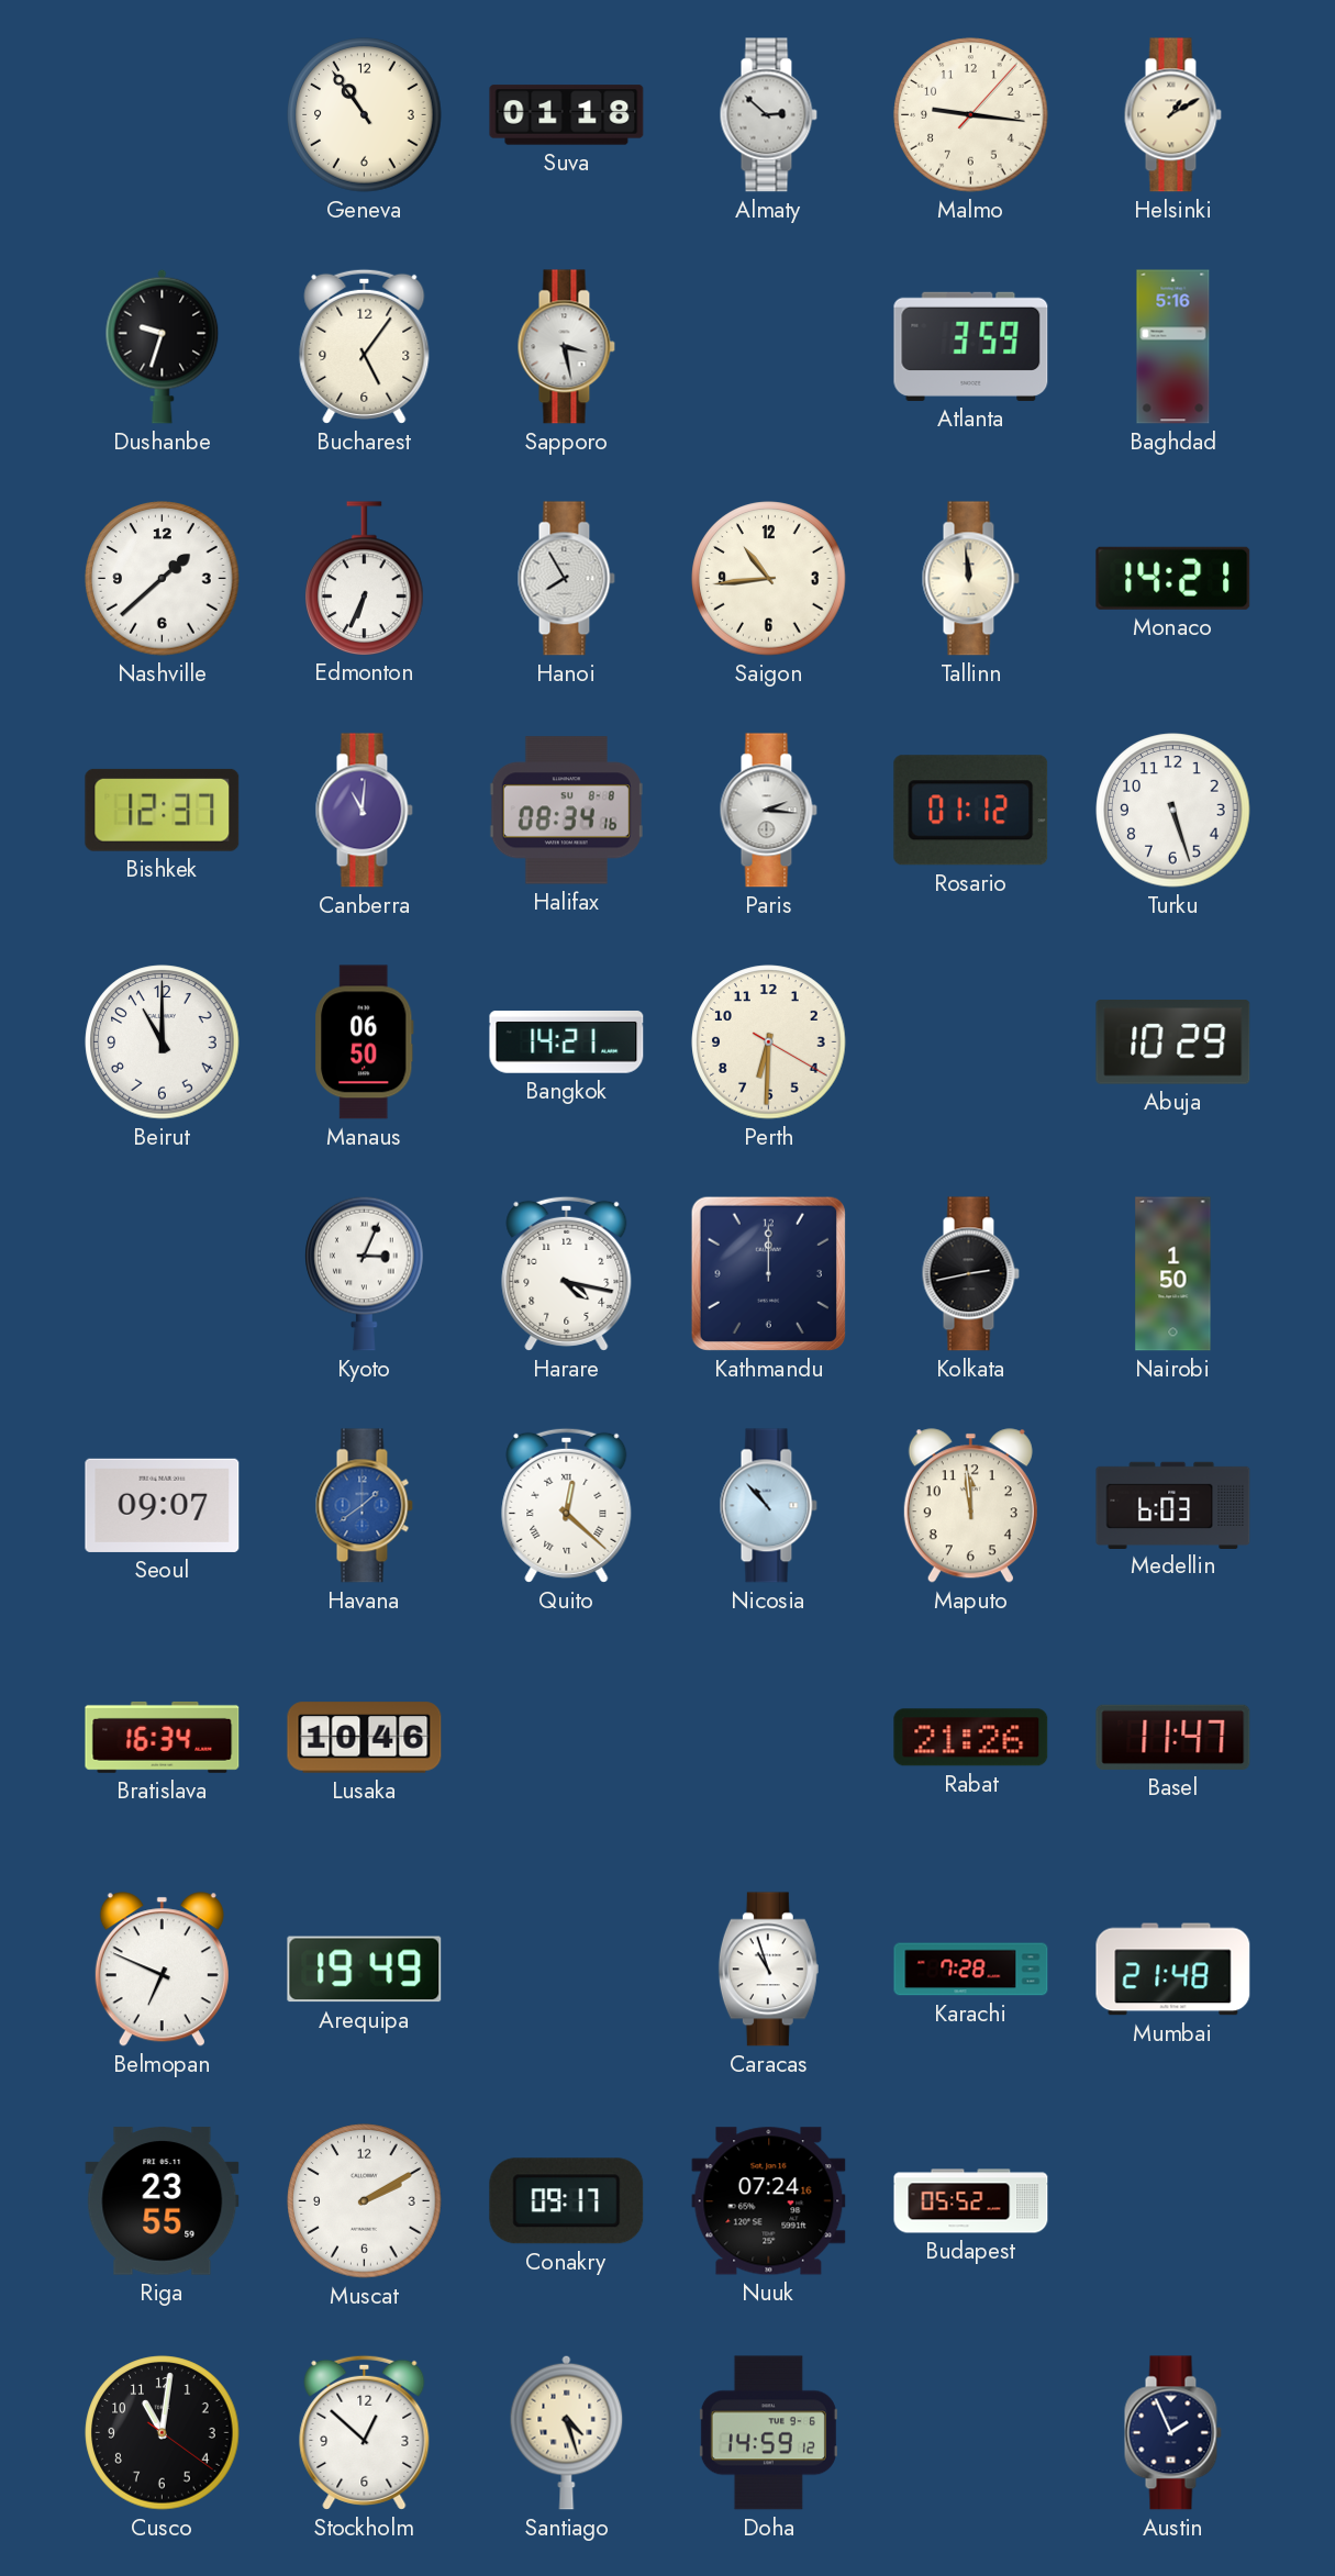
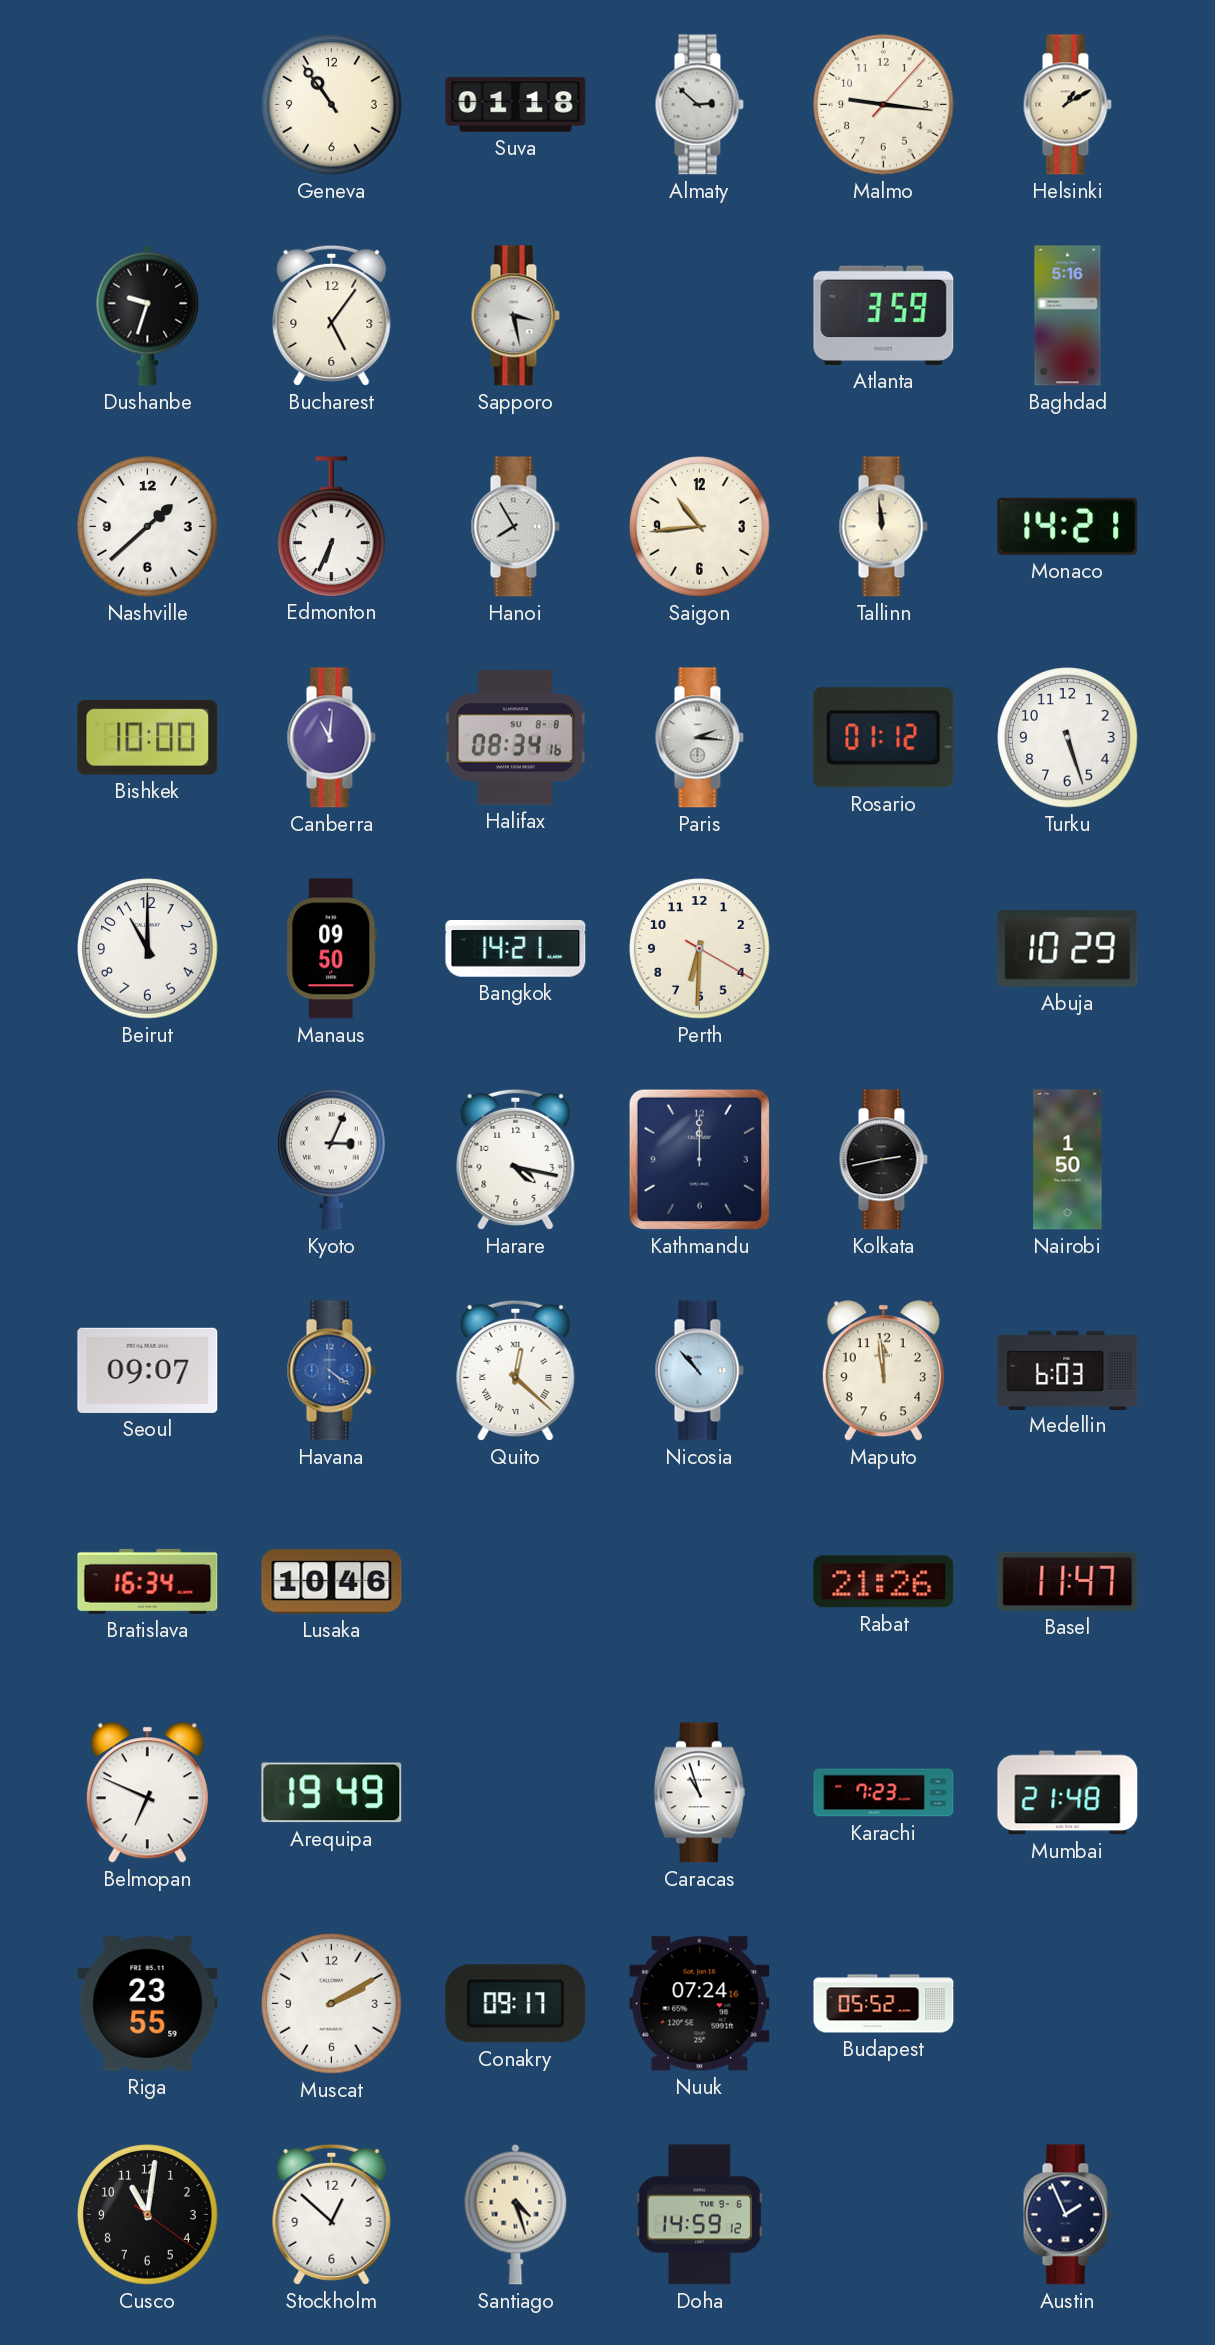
Bishkek: 12:37 -> 10:00 (148, 737)
Manaus: 06:50 -> 09:50 (332, 949)
Havana: 1:39 -> 4:21 (331, 1371)
Karachi: 7:28 -> 7:23 (884, 1793)
